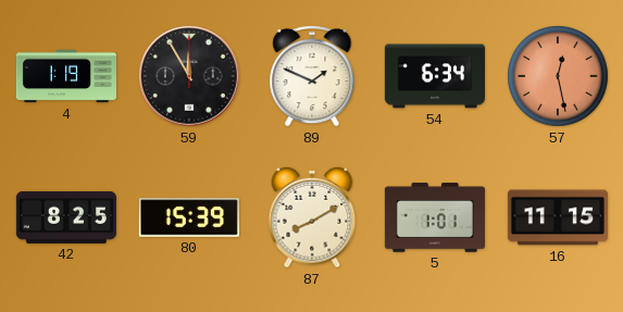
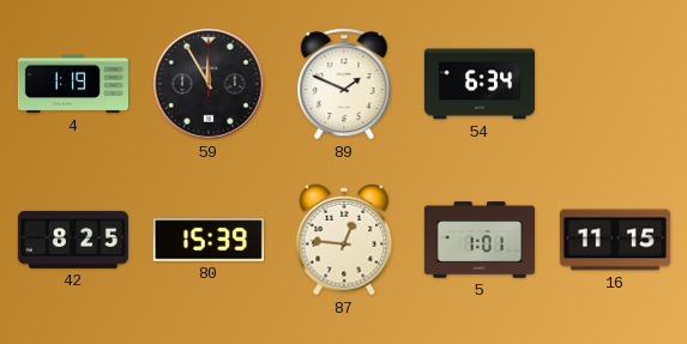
57: 12:28 -> none (559, 77)
87: 8:10 -> 12:46 (344, 240)
